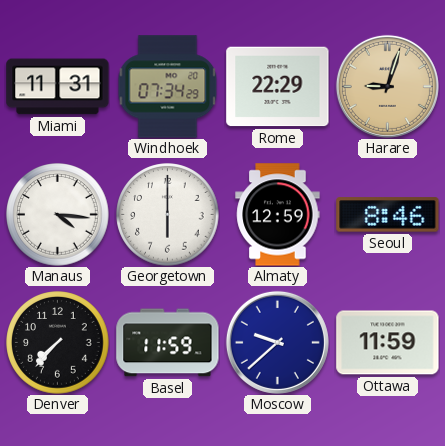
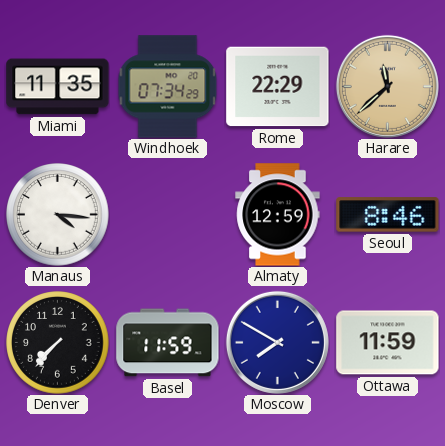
Miami: 11:31 -> 11:35 (58, 87)
Harare: 9:03 -> 11:38 (387, 86)
Georgetown: 6:00 -> none (168, 215)
Moscow: 9:38 -> 7:50 (277, 342)
